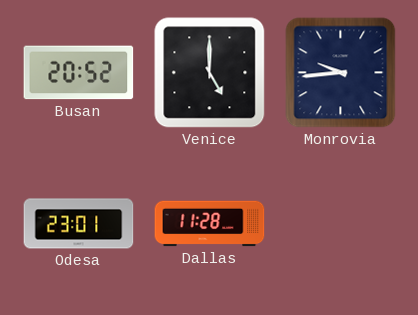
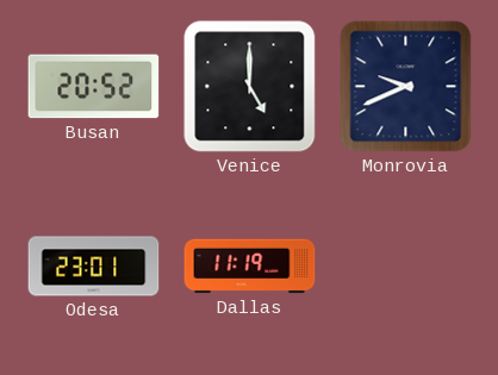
Monrovia: 9:44 -> 9:41 (406, 87)
Dallas: 11:28 -> 11:19 (250, 267)
